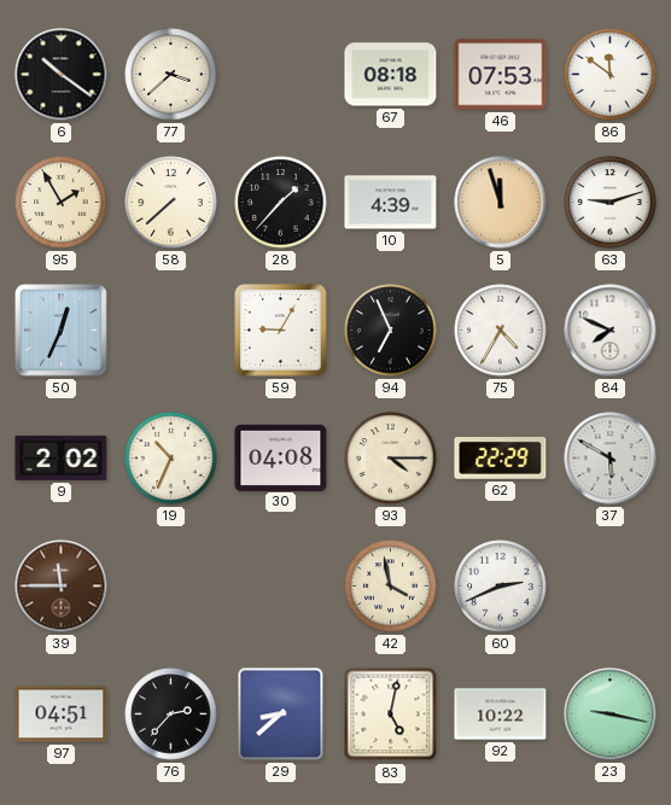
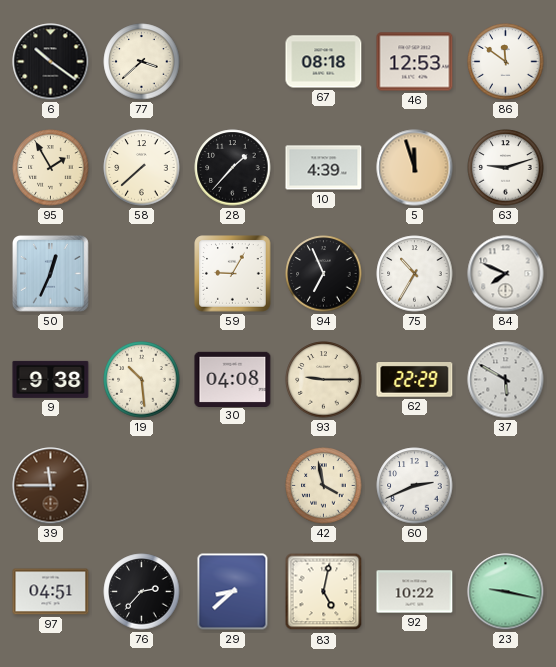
46: 07:53 -> 12:53 (415, 62)
75: 4:35 -> 10:35 (415, 274)
9: 2:02 -> 9:38 (51, 379)
19: 10:34 -> 10:29 (142, 380)
93: 4:15 -> 9:15 (324, 380)
